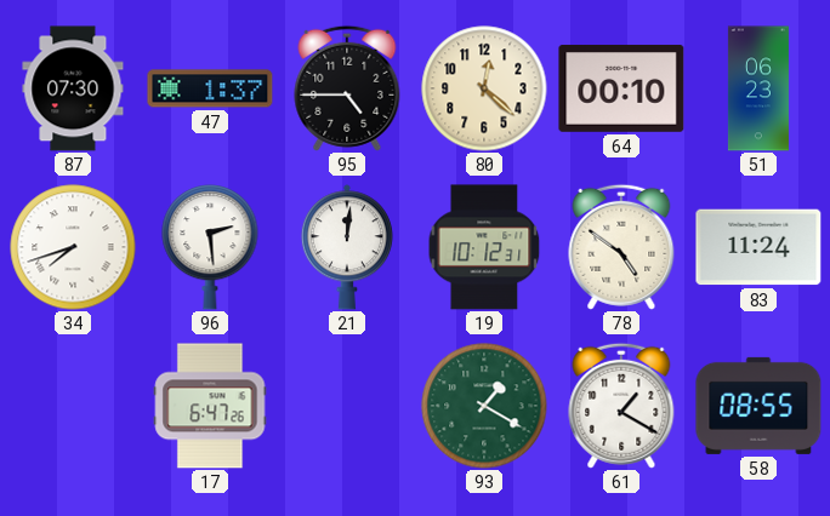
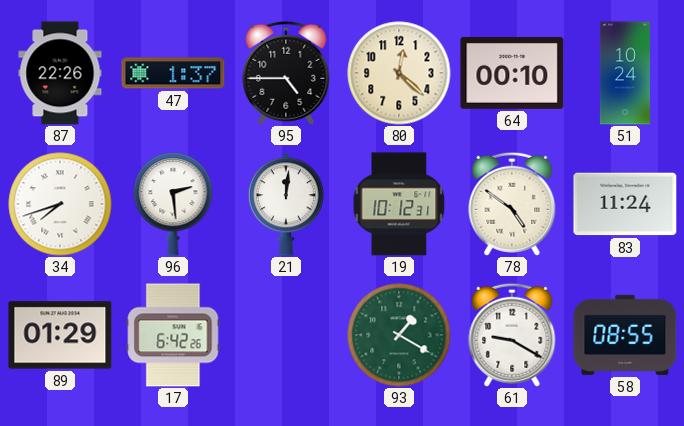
87: 07:30 -> 22:26 (60, 73)
51: 06:23 -> 10:24 (625, 73)
89: none -> 01:29 (60, 335)
17: 6:47 -> 6:42 (173, 335)
61: 1:20 -> 9:20 (512, 335)
